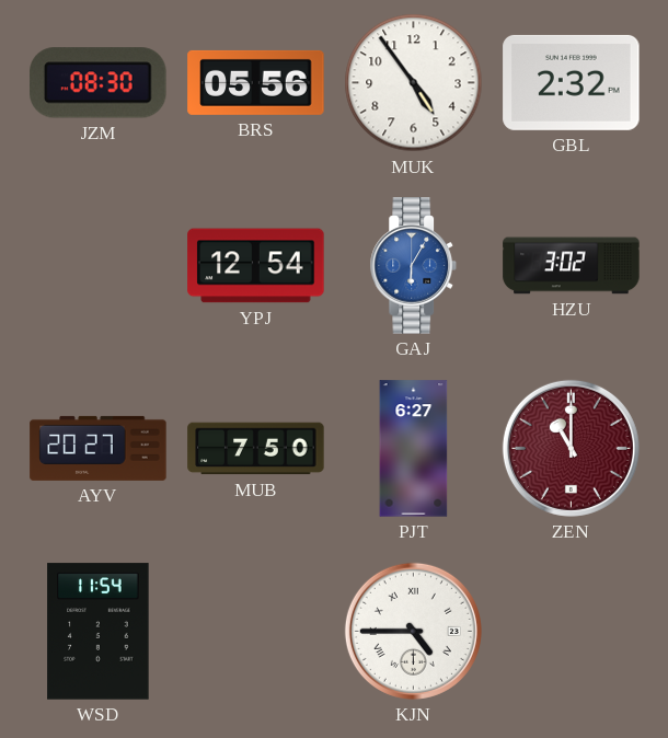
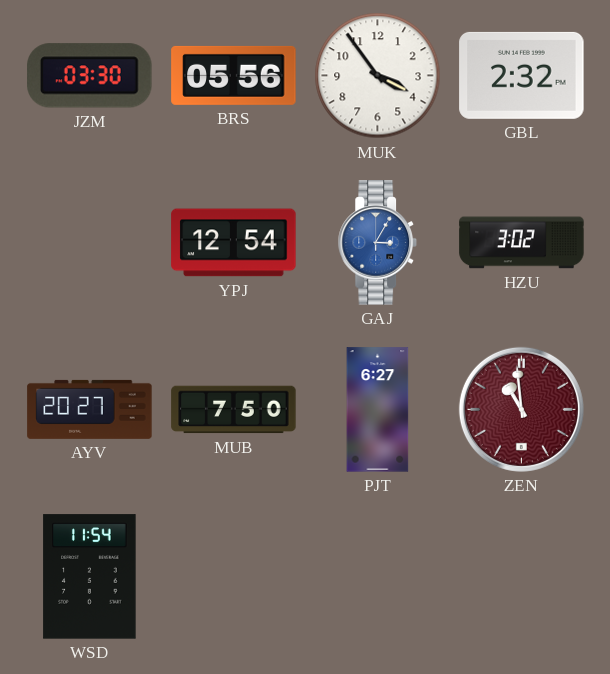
JZM: 08:30 -> 03:30 (90, 76)
MUK: 4:54 -> 3:54 (378, 76)
GAJ: 6:05 -> 3:05 (378, 243)
ZEN: 11:00 -> 10:59 (521, 409)
KJN: 4:45 -> none (413, 631)
